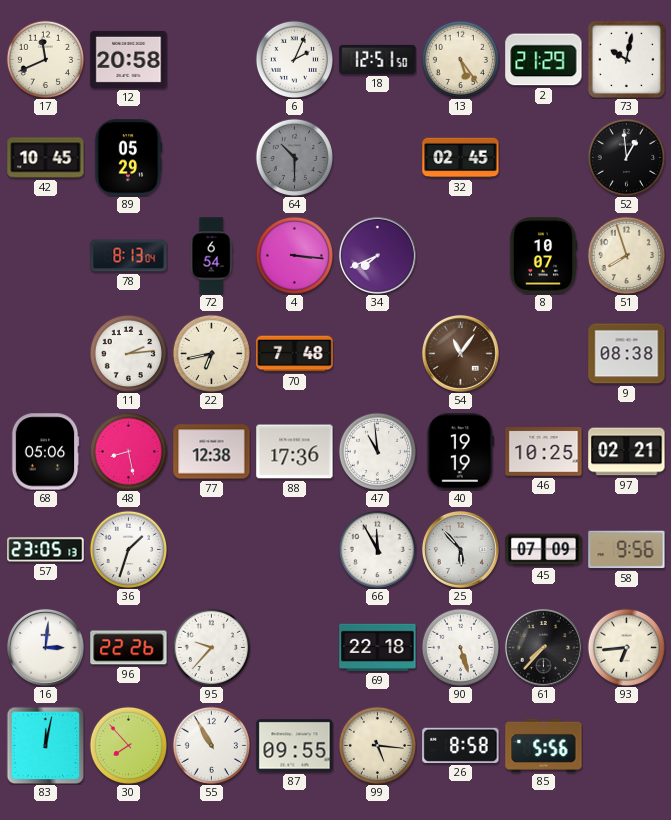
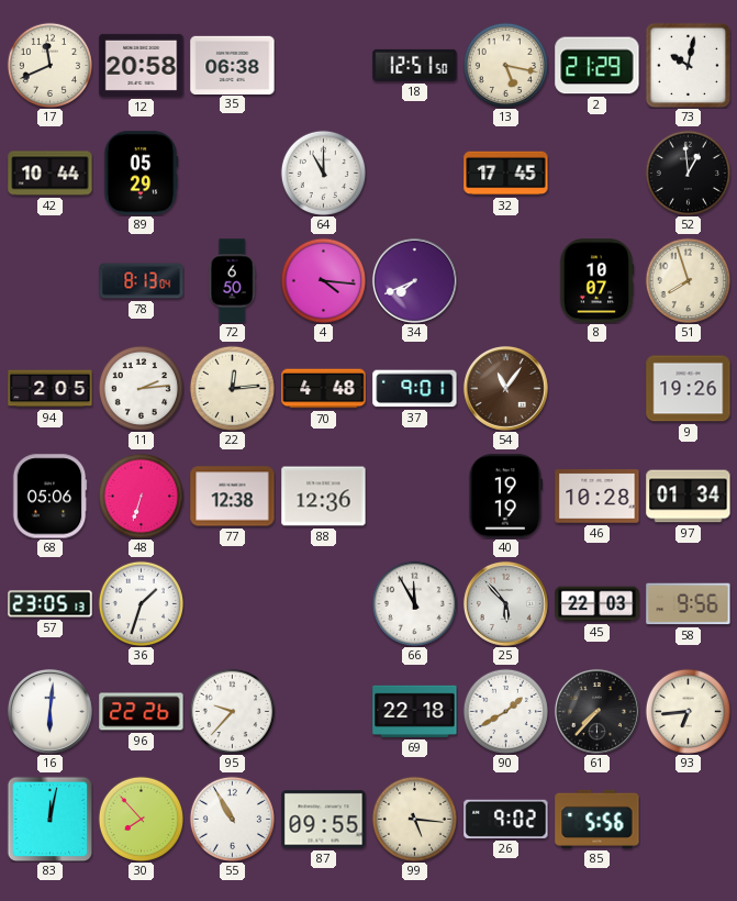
35: none -> 06:38 (233, 65)
6: 2:04 -> none (294, 59)
13: 5:24 -> 5:17 (505, 65)
42: 10:45 -> 10:44 (51, 174)
64: 10:30 -> 11:00 (323, 173)
64 dial: grey -> white (323, 173)
32: 02:45 -> 17:45 (506, 174)
72: 6:54 -> 6:50 (232, 281)
4: 3:16 -> 4:16 (323, 280)
94: none -> 2:05 (51, 389)
22: 6:43 -> 12:14 (232, 388)
70: 7:48 -> 4:48 (324, 389)
37: none -> 9:01 (415, 389)
9: 08:38 -> 19:26 (689, 389)
48: 8:28 -> 6:33 (141, 496)
88: 17:36 -> 12:36 (324, 497)
47: 10:59 -> none (377, 451)
46: 10:25 -> 10:28 (598, 497)
97: 02:21 -> 01:34 (689, 497)
45: 07:09 -> 22:03 (598, 604)
16: 3:01 -> 6:01 (49, 711)
90: 5:27 -> 1:40 (505, 711)
26: 8:58 -> 9:02 (506, 819)
